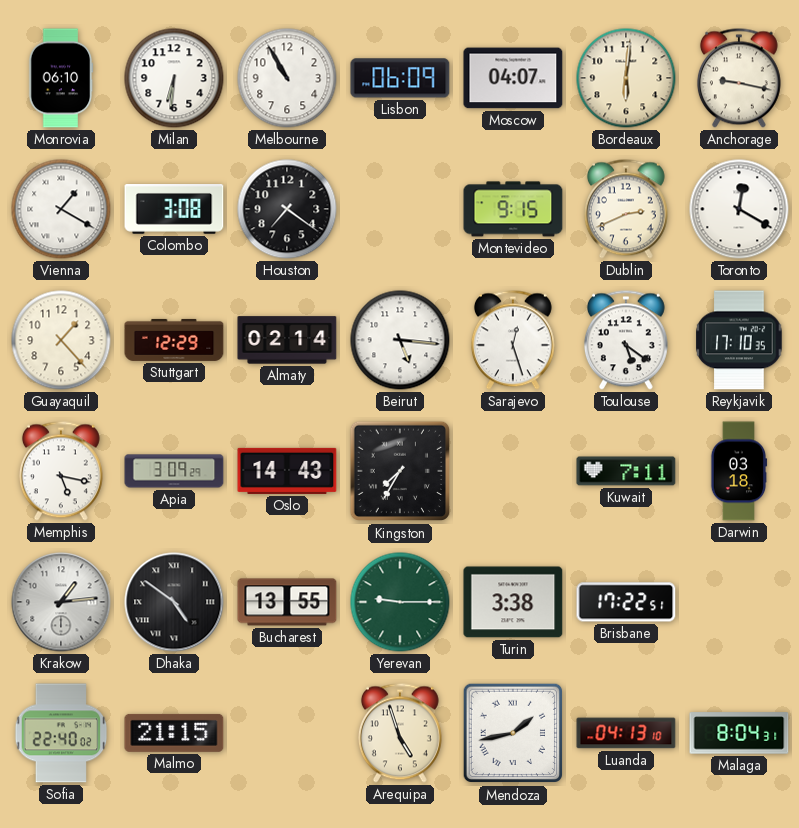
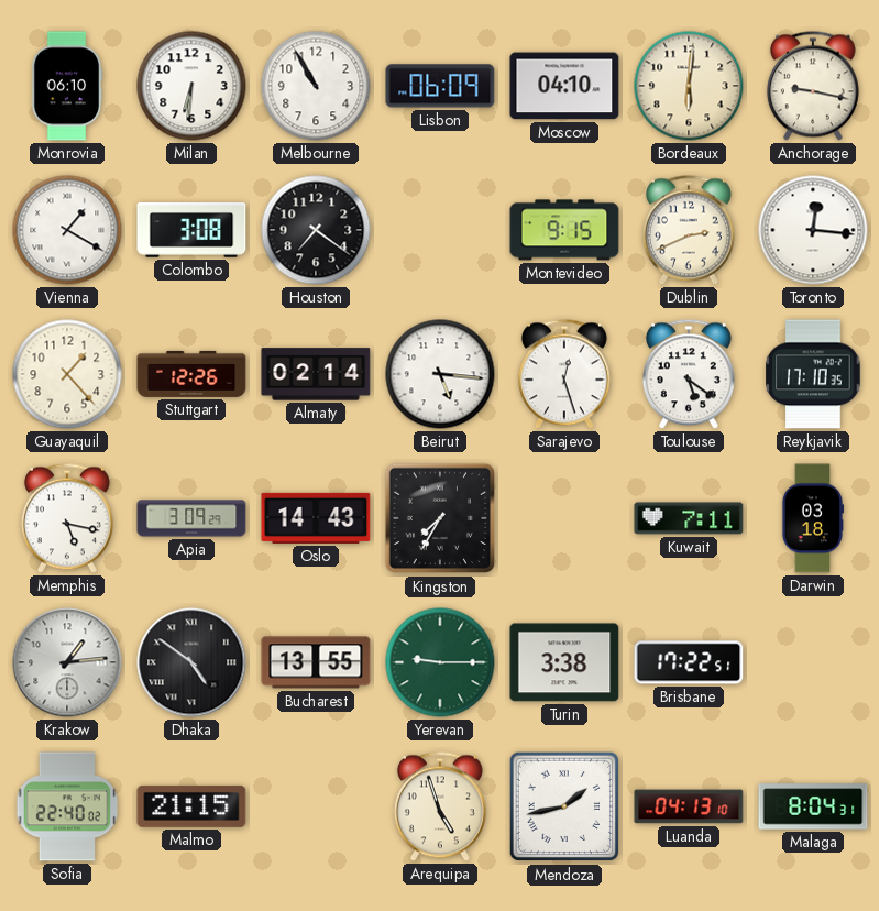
Moscow: 04:07 -> 04:10 (564, 86)
Toronto: 12:20 -> 12:16 (813, 230)
Stuttgart: 12:29 -> 12:26 (191, 374)
